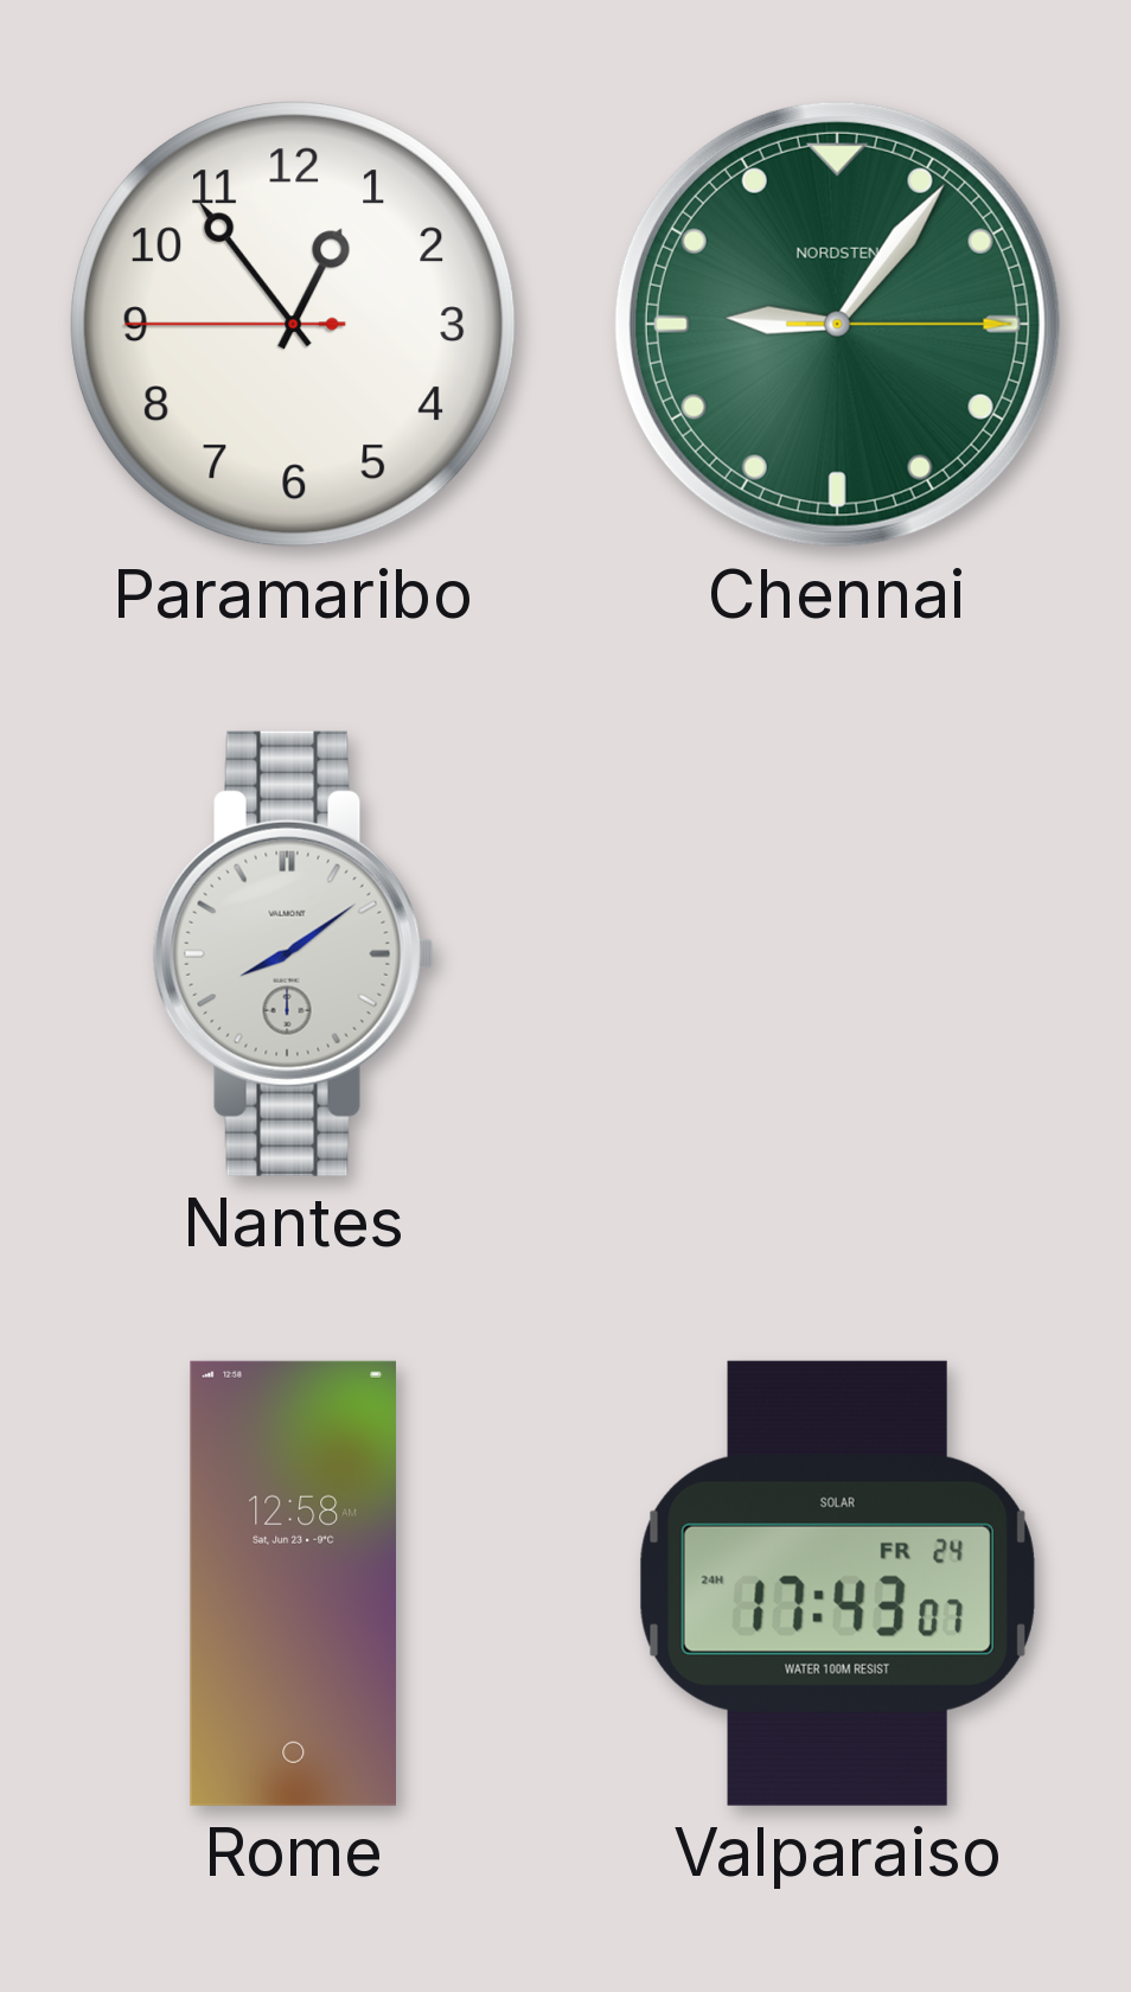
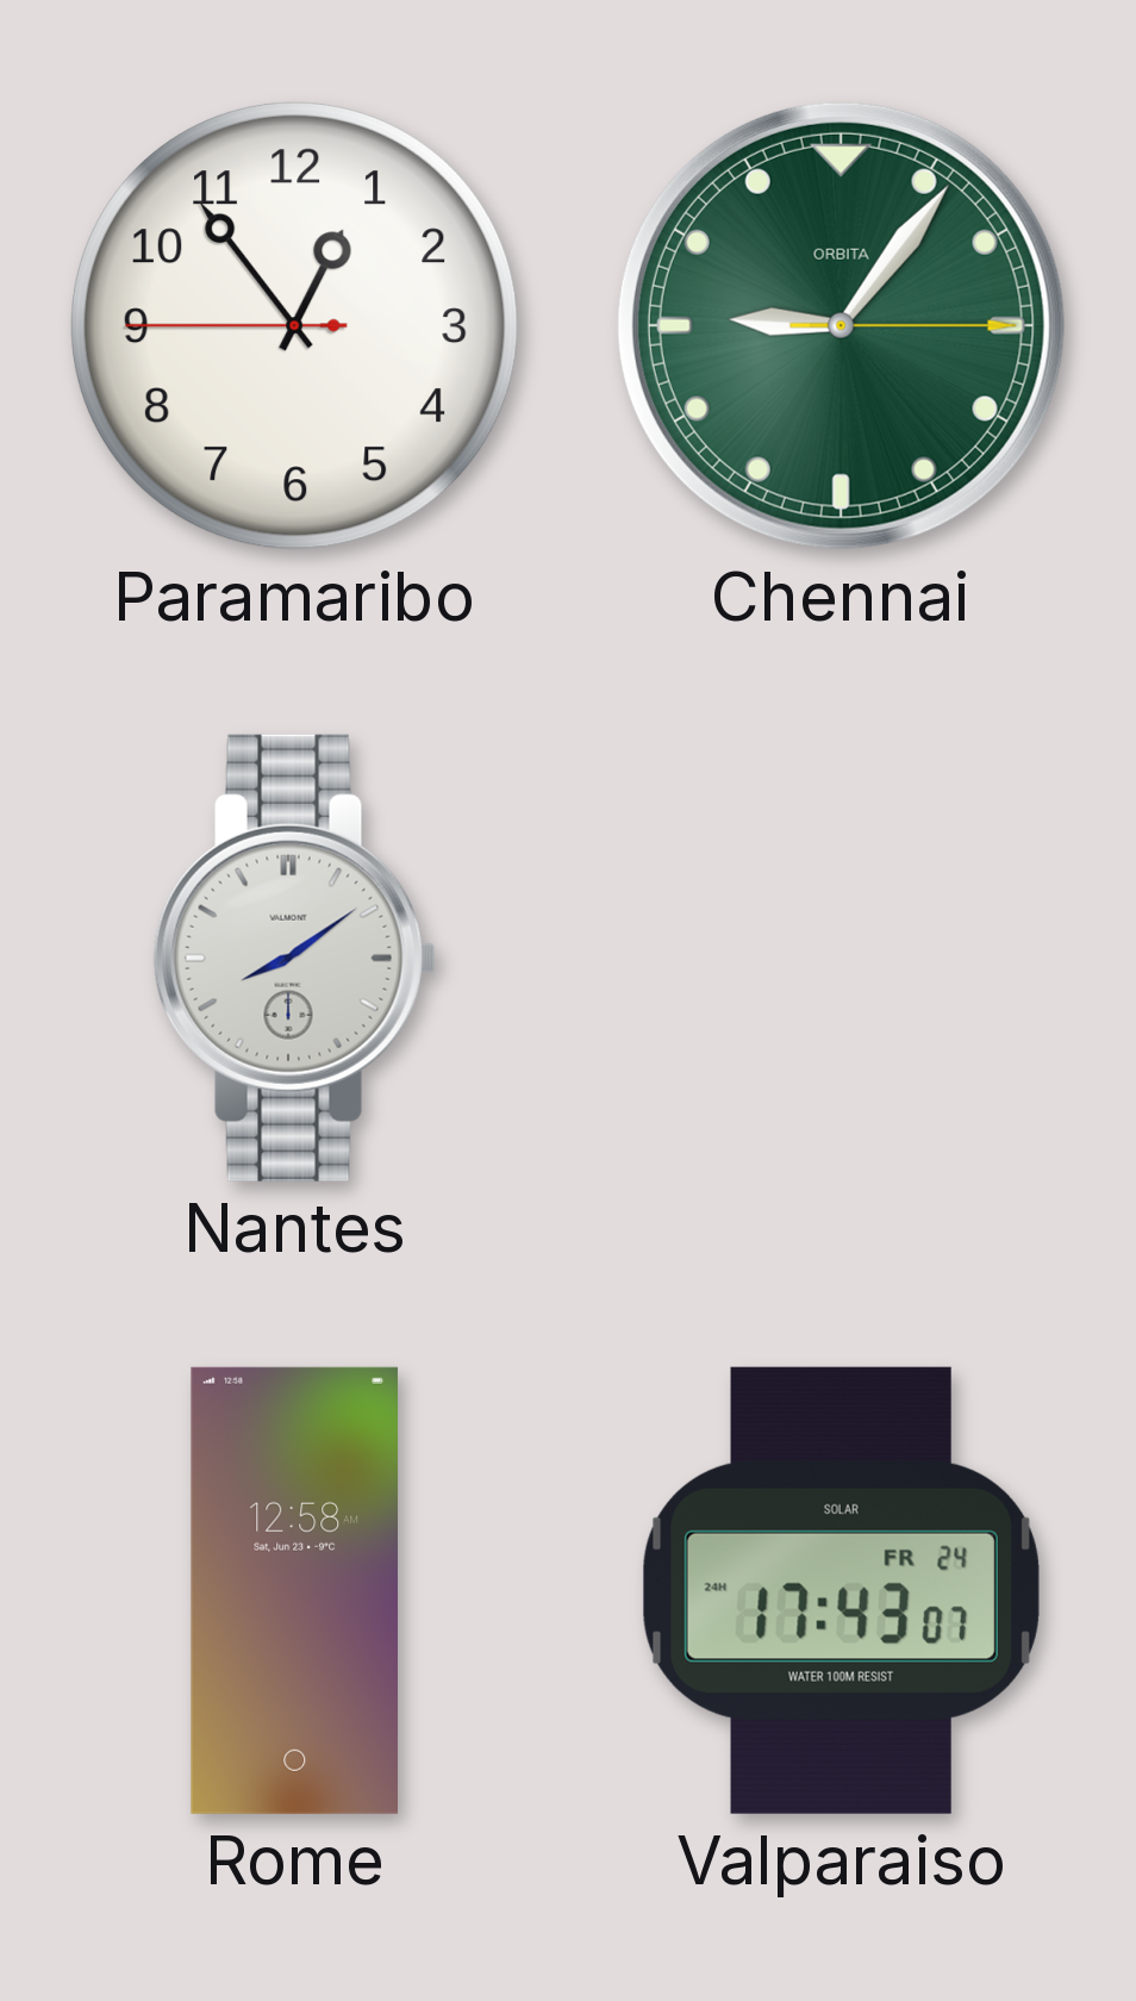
Chennai brand: NORDSTEN -> ORBITA (841, 325)
